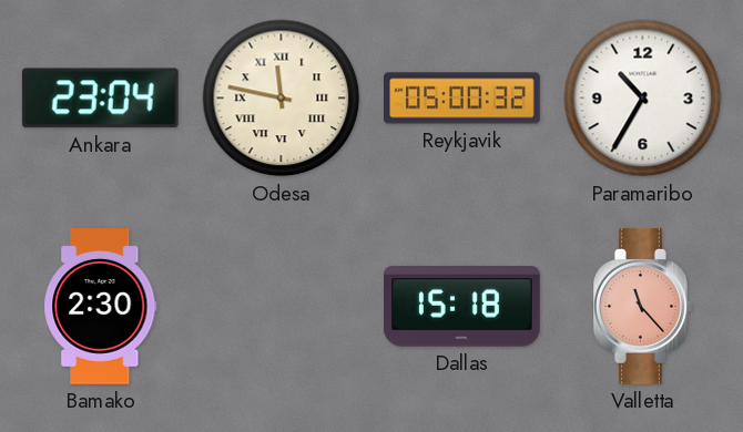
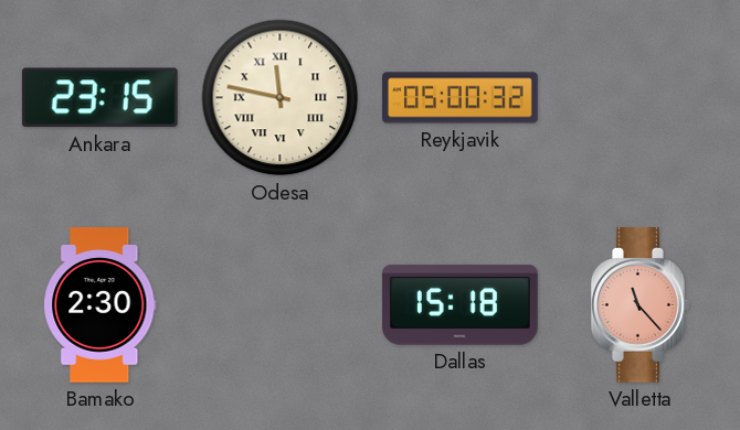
Ankara: 23:04 -> 23:15 (99, 98)
Paramaribo: 10:35 -> none (643, 99)
